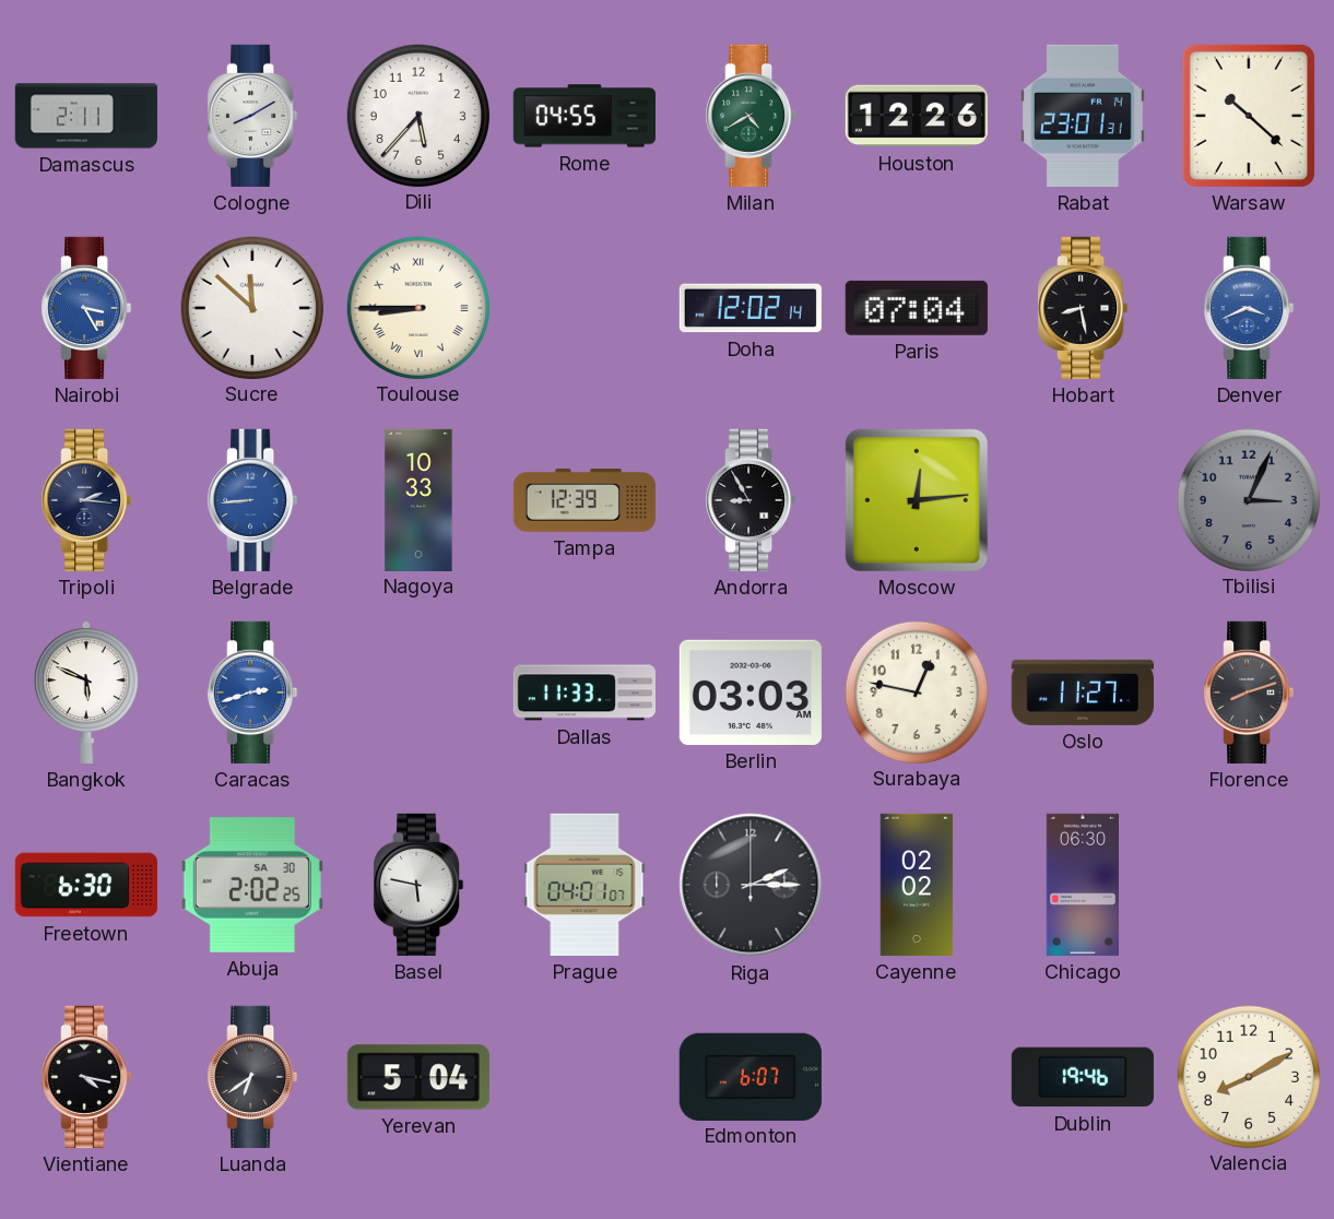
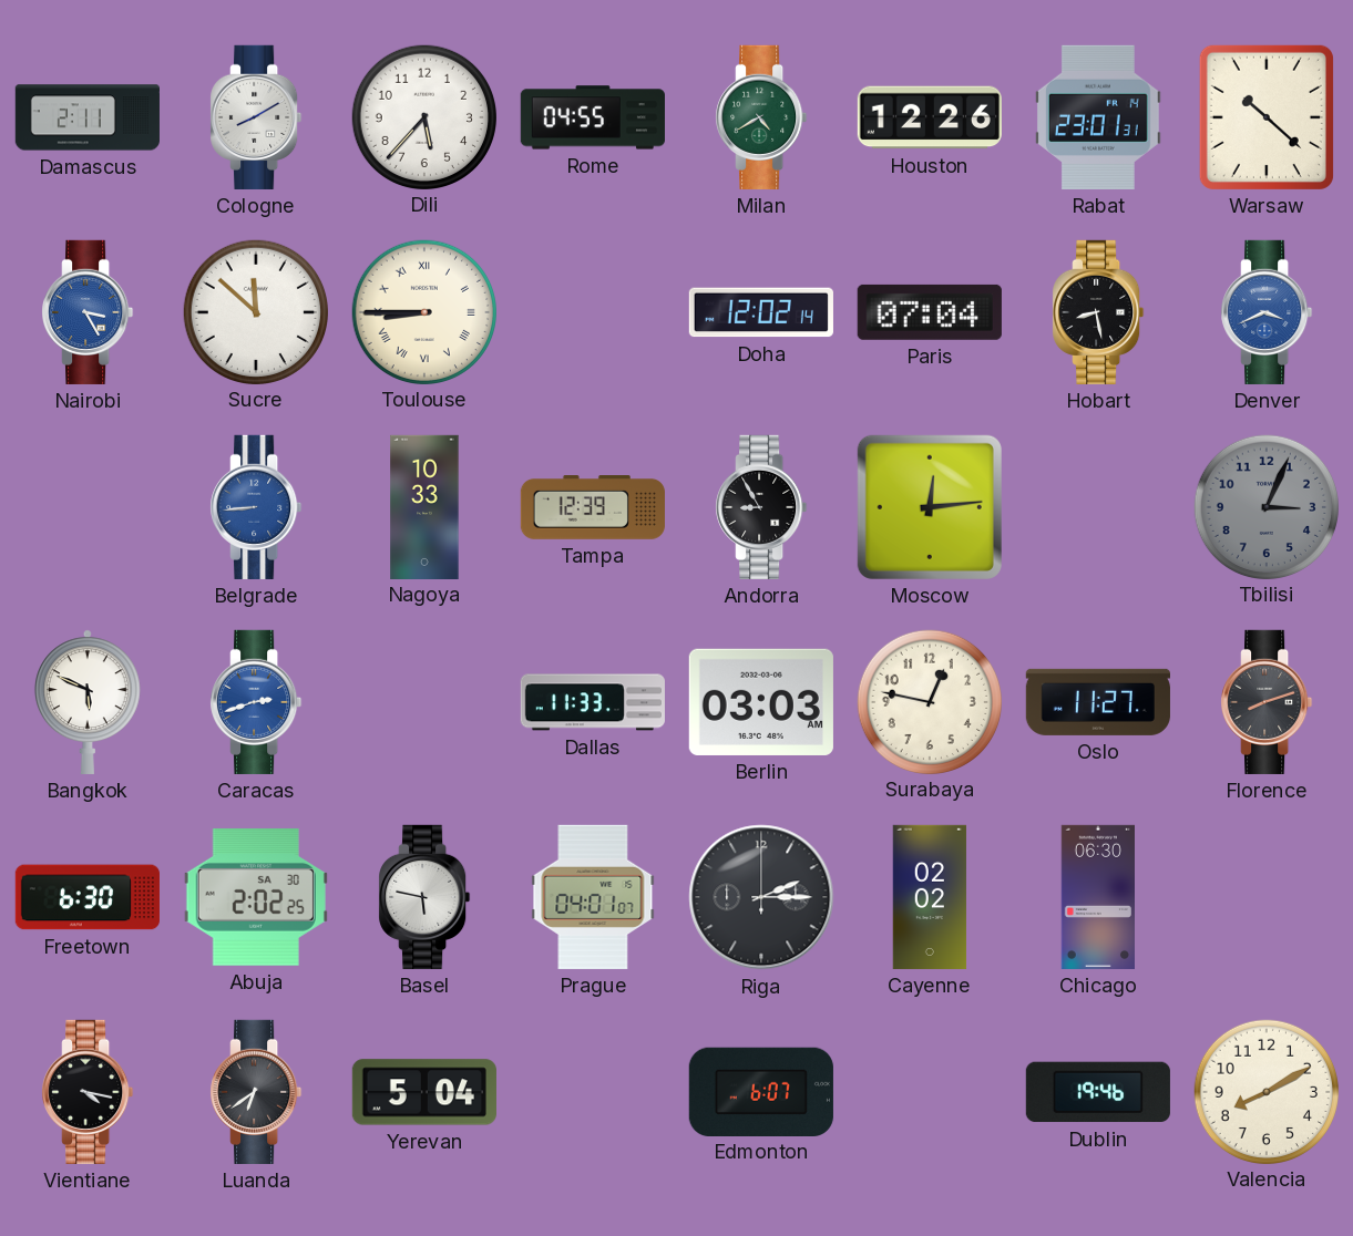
Tripoli: 2:16 -> none (86, 500)
